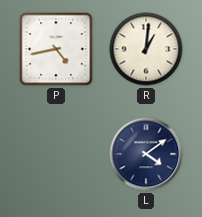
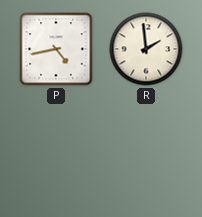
R: 1:01 -> 1:59 (146, 49)
L: 4:09 -> none (146, 154)
